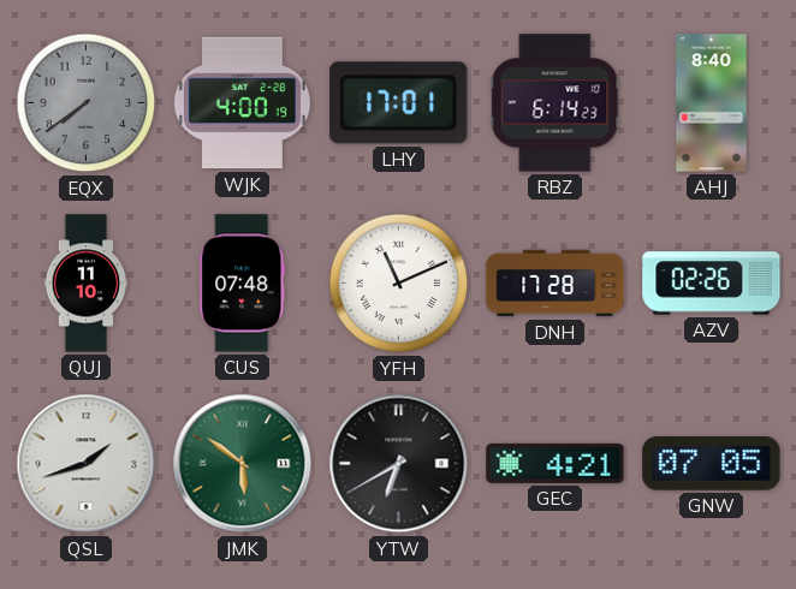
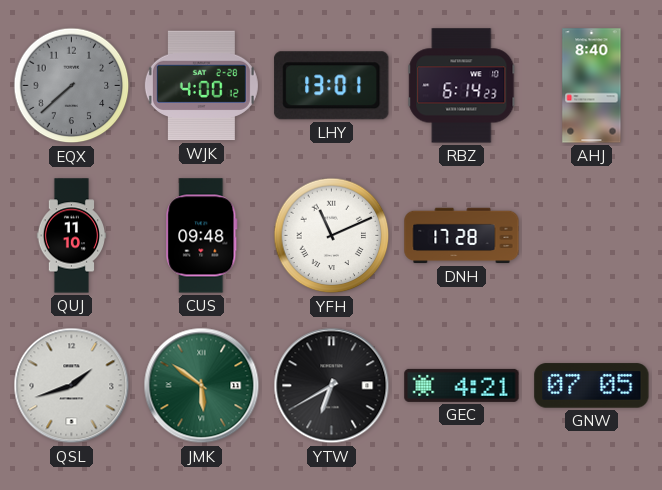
EQX: 7:39 -> 7:38 (72, 86)
WJK: 4:00:19 -> 4:00:12 (201, 86)
LHY: 17:01 -> 13:01 (332, 86)
CUS: 07:48 -> 09:48 (202, 236)
AZV: 02:26 -> none (712, 284)
